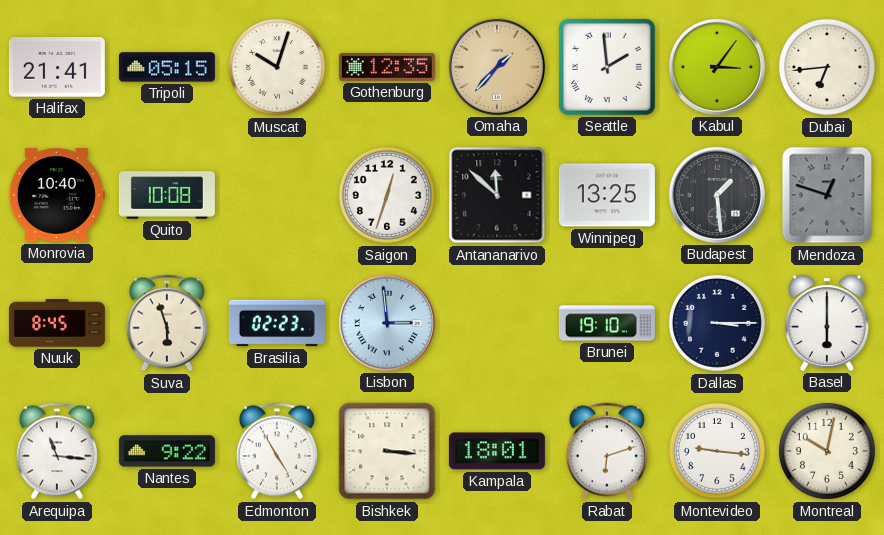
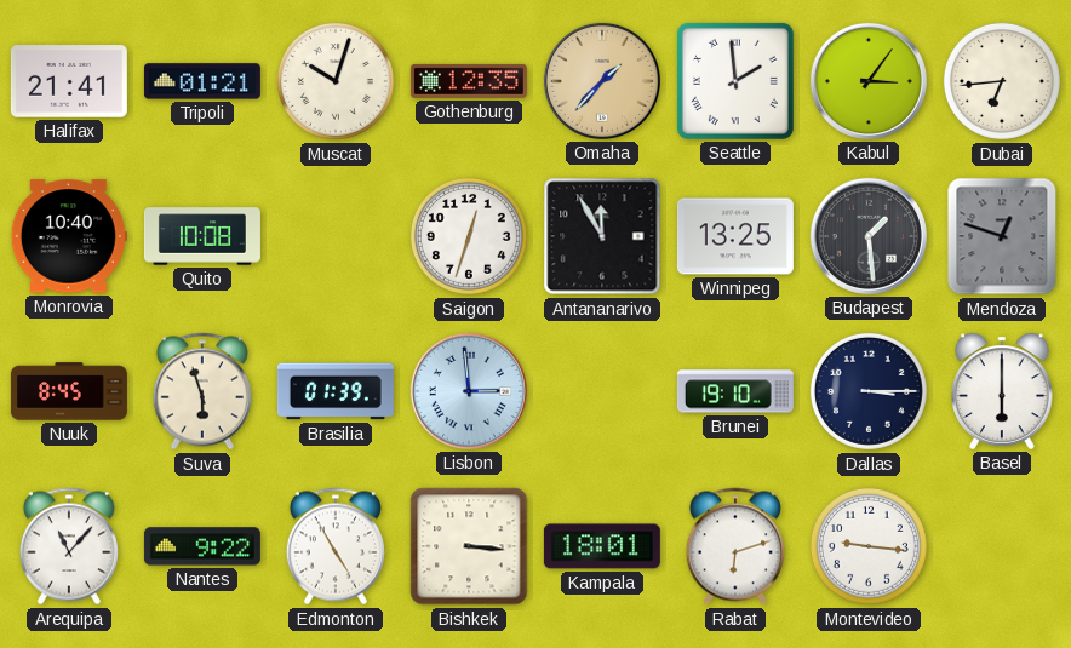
Tripoli: 05:15 -> 01:21 (202, 81)
Antananarivo: 11:52 -> 11:55 (602, 236)
Brasilia: 02:23 -> 01:39 (336, 391)
Arequipa: 11:16 -> 11:07 (69, 546)
Montreal: 10:02 -> none (827, 451)
